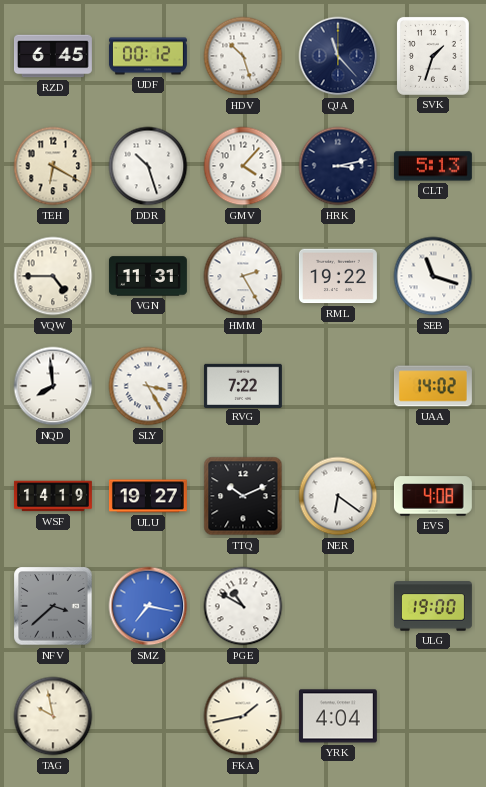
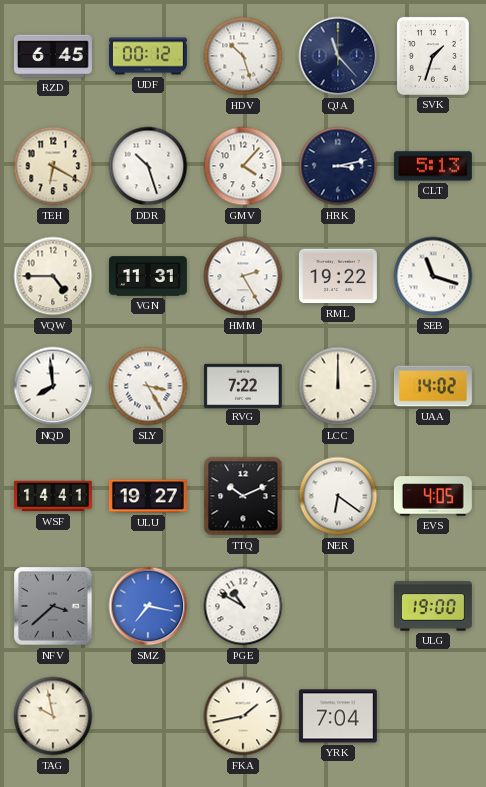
LCC: none -> 12:00 (338, 386)
WSF: 14:19 -> 14:41 (53, 496)
EVS: 4:08 -> 4:05 (433, 496)
YRK: 4:04 -> 7:04 (338, 716)
